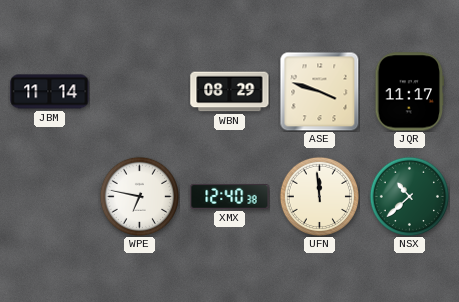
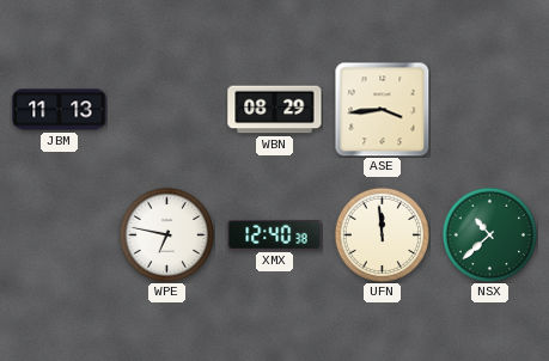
JBM: 11:14 -> 11:13 (60, 110)
ASE: 3:48 -> 3:44 (382, 109)
JQR: 11:17 -> none (410, 92)
